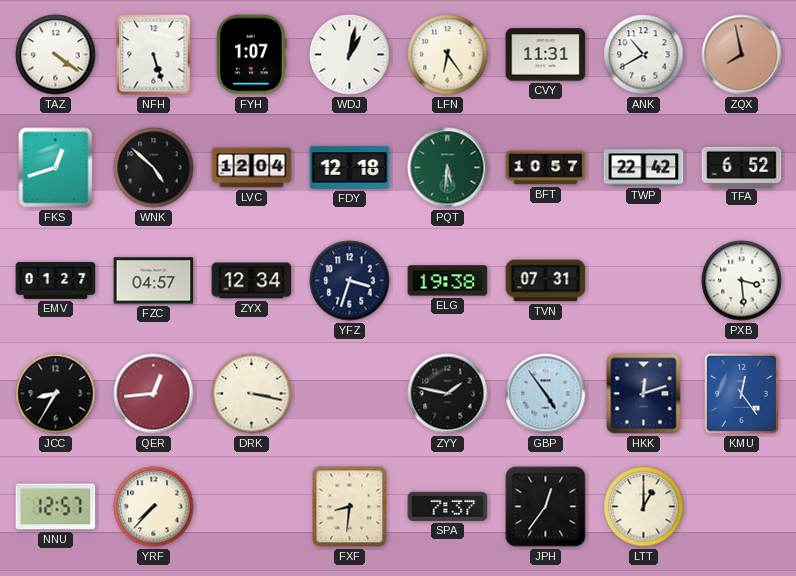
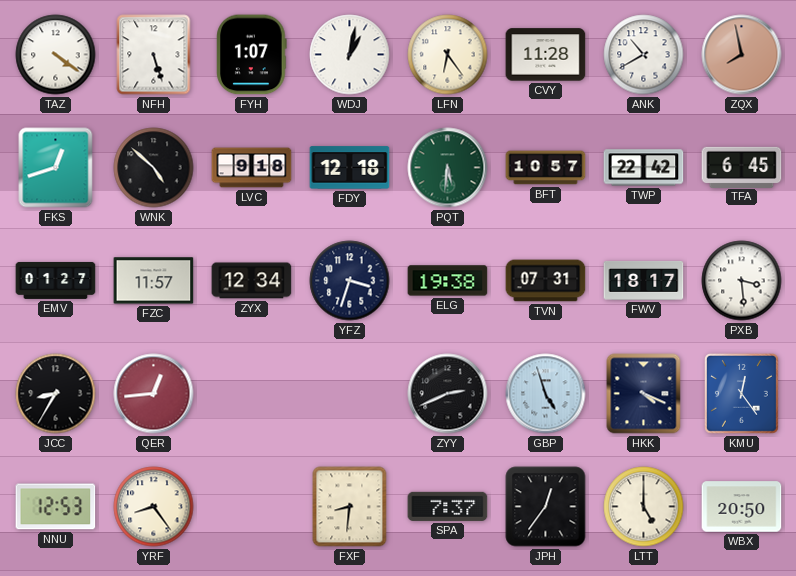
CVY: 11:31 -> 11:28 (546, 55)
LVC: 12:04 -> 9:18 (252, 168)
TFA: 6:52 -> 6:45 (742, 167)
FZC: 04:57 -> 11:57 (154, 281)
FWV: none -> 18:17 (644, 280)
DRK: 3:17 -> none (252, 394)
ZYY: 1:47 -> 2:41 (448, 394)
GBP: 4:54 -> 4:57 (546, 394)
HKK: 12:12 -> 4:19 (644, 394)
NNU: 12:57 -> 12:53 (56, 507)
YRF: 7:37 -> 8:24 (154, 507)
LTT: 1:00 -> 5:00 (644, 507)
WBX: none -> 20:50 (742, 507)
